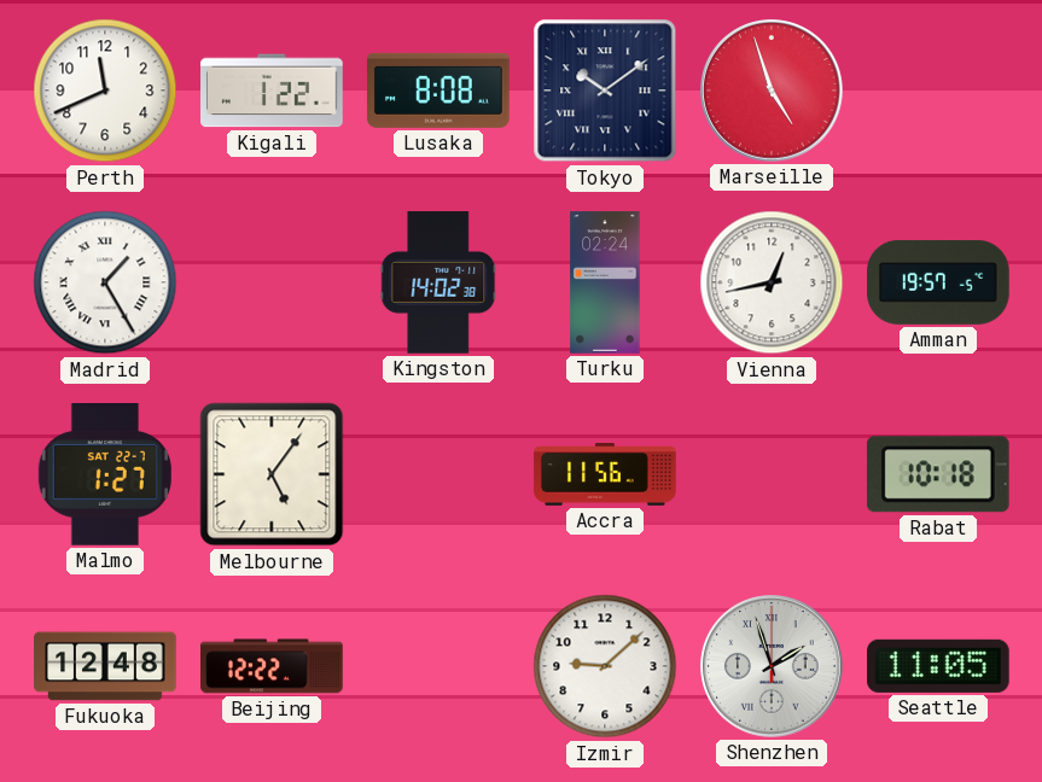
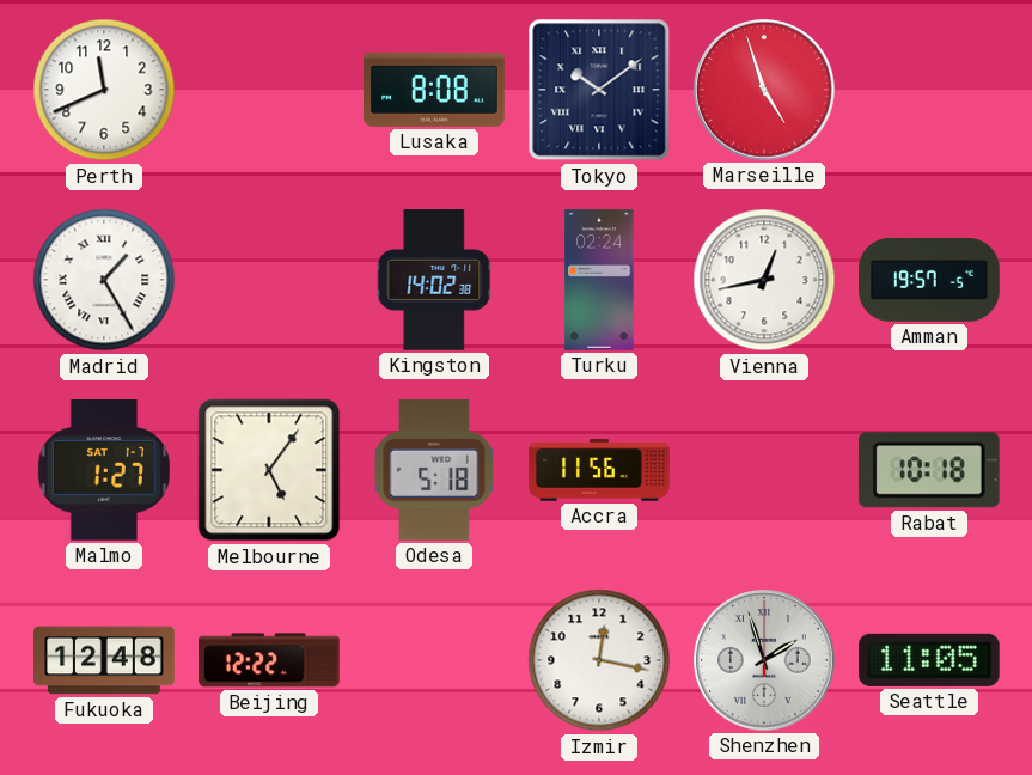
Kigali: 1:22 -> none (272, 91)
Malmo date: SAT 22-7 -> SAT 1-7 (104, 471)
Odesa: none -> 5:18 (434, 471)
Izmir: 9:08 -> 12:17 (599, 660)
